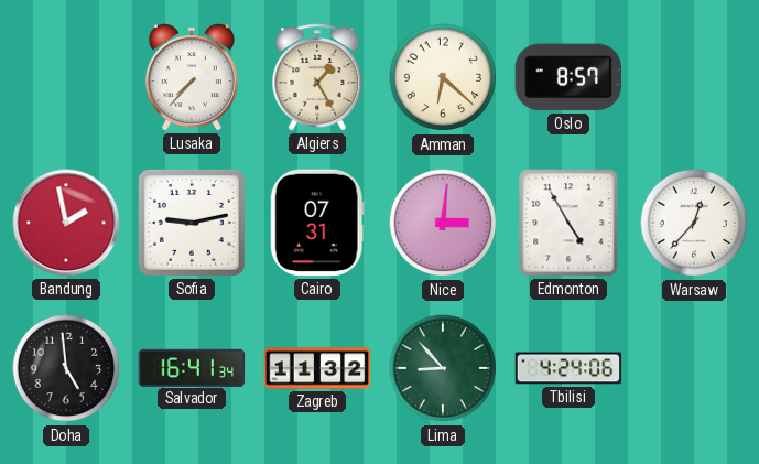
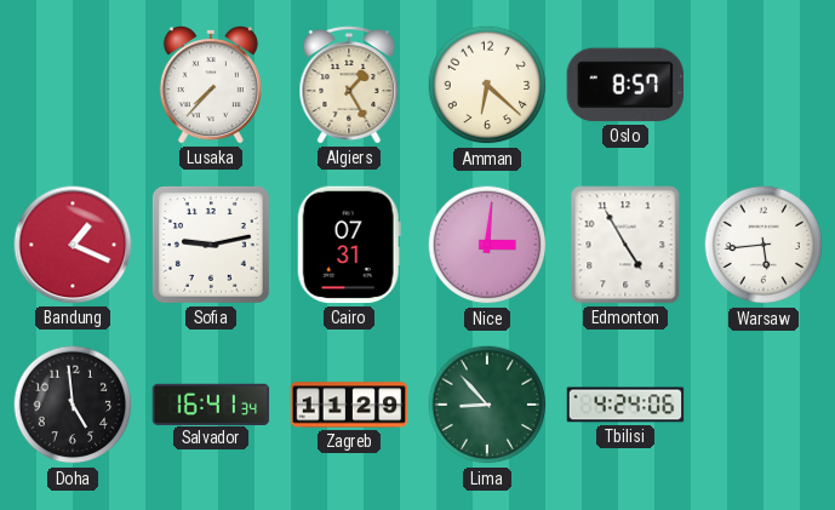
Bandung: 1:58 -> 1:19 (73, 245)
Warsaw: 12:37 -> 5:44 (763, 245)
Zagreb: 11:32 -> 11:29 (349, 405)
